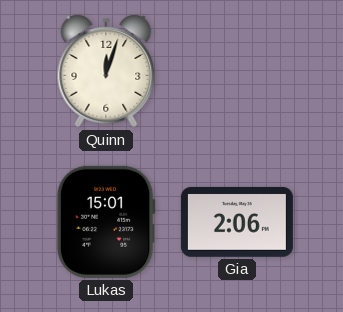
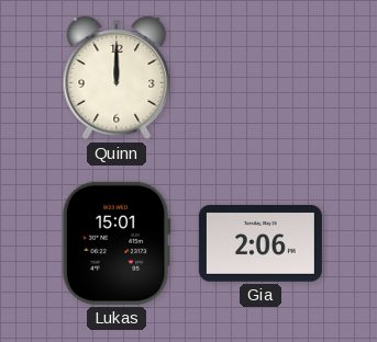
Quinn: 12:03 -> 12:00 (117, 78)
